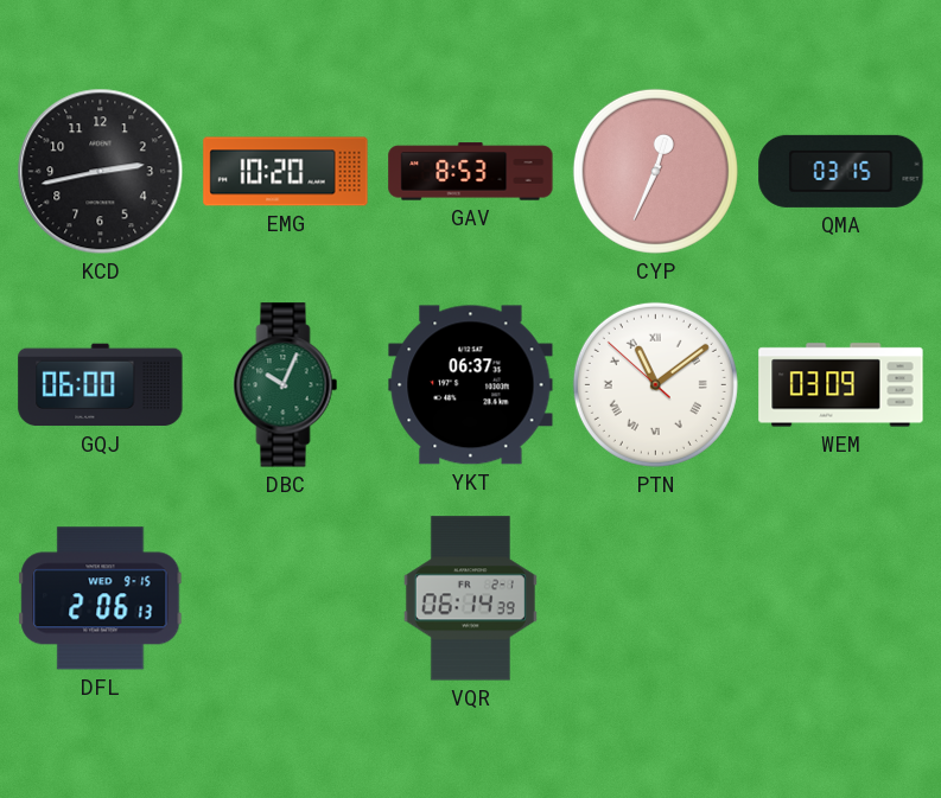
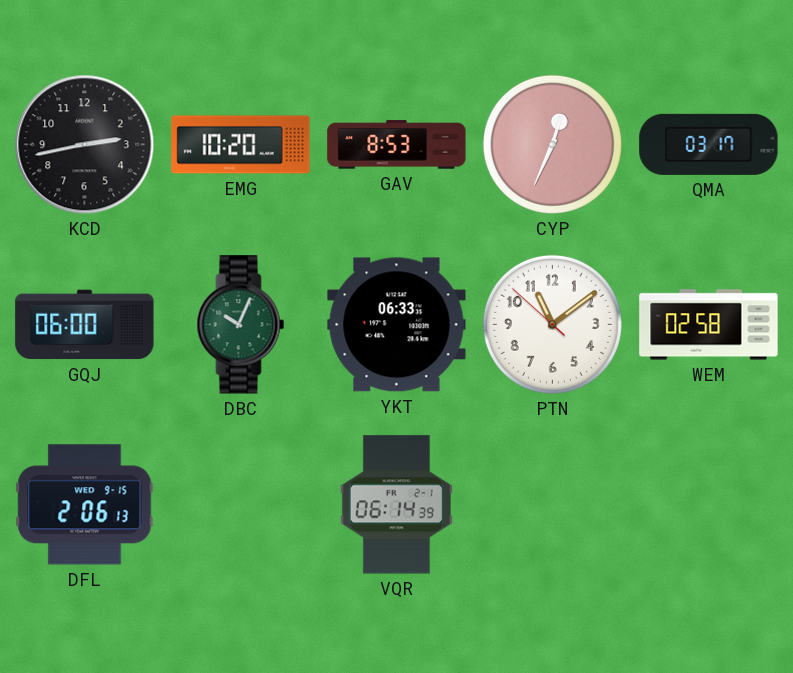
QMA: 03:15 -> 03:17 (709, 144)
YKT: 06:37 -> 06:33 (397, 325)
PTN numerals: Roman -> Arabic (552, 324)
WEM: 03:09 -> 02:58 (709, 325)
